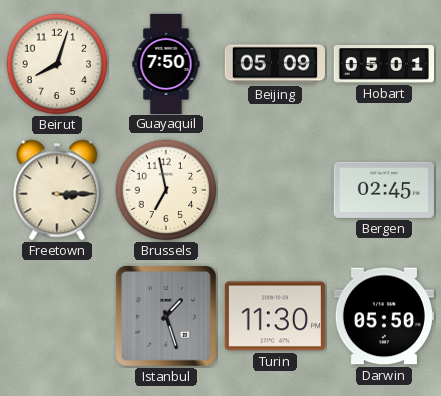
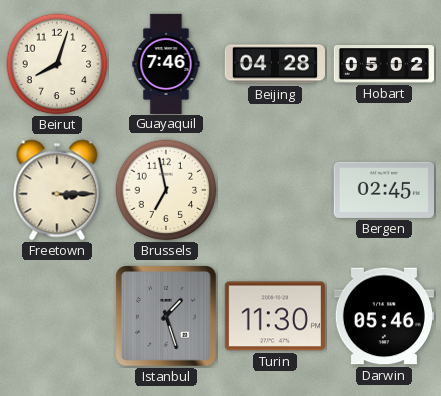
Guayaquil: 7:50 -> 7:46 (166, 63)
Beijing: 05:09 -> 04:28 (275, 64)
Hobart: 05:01 -> 05:02 (383, 65)
Darwin: 05:50 -> 05:46 (384, 316)
